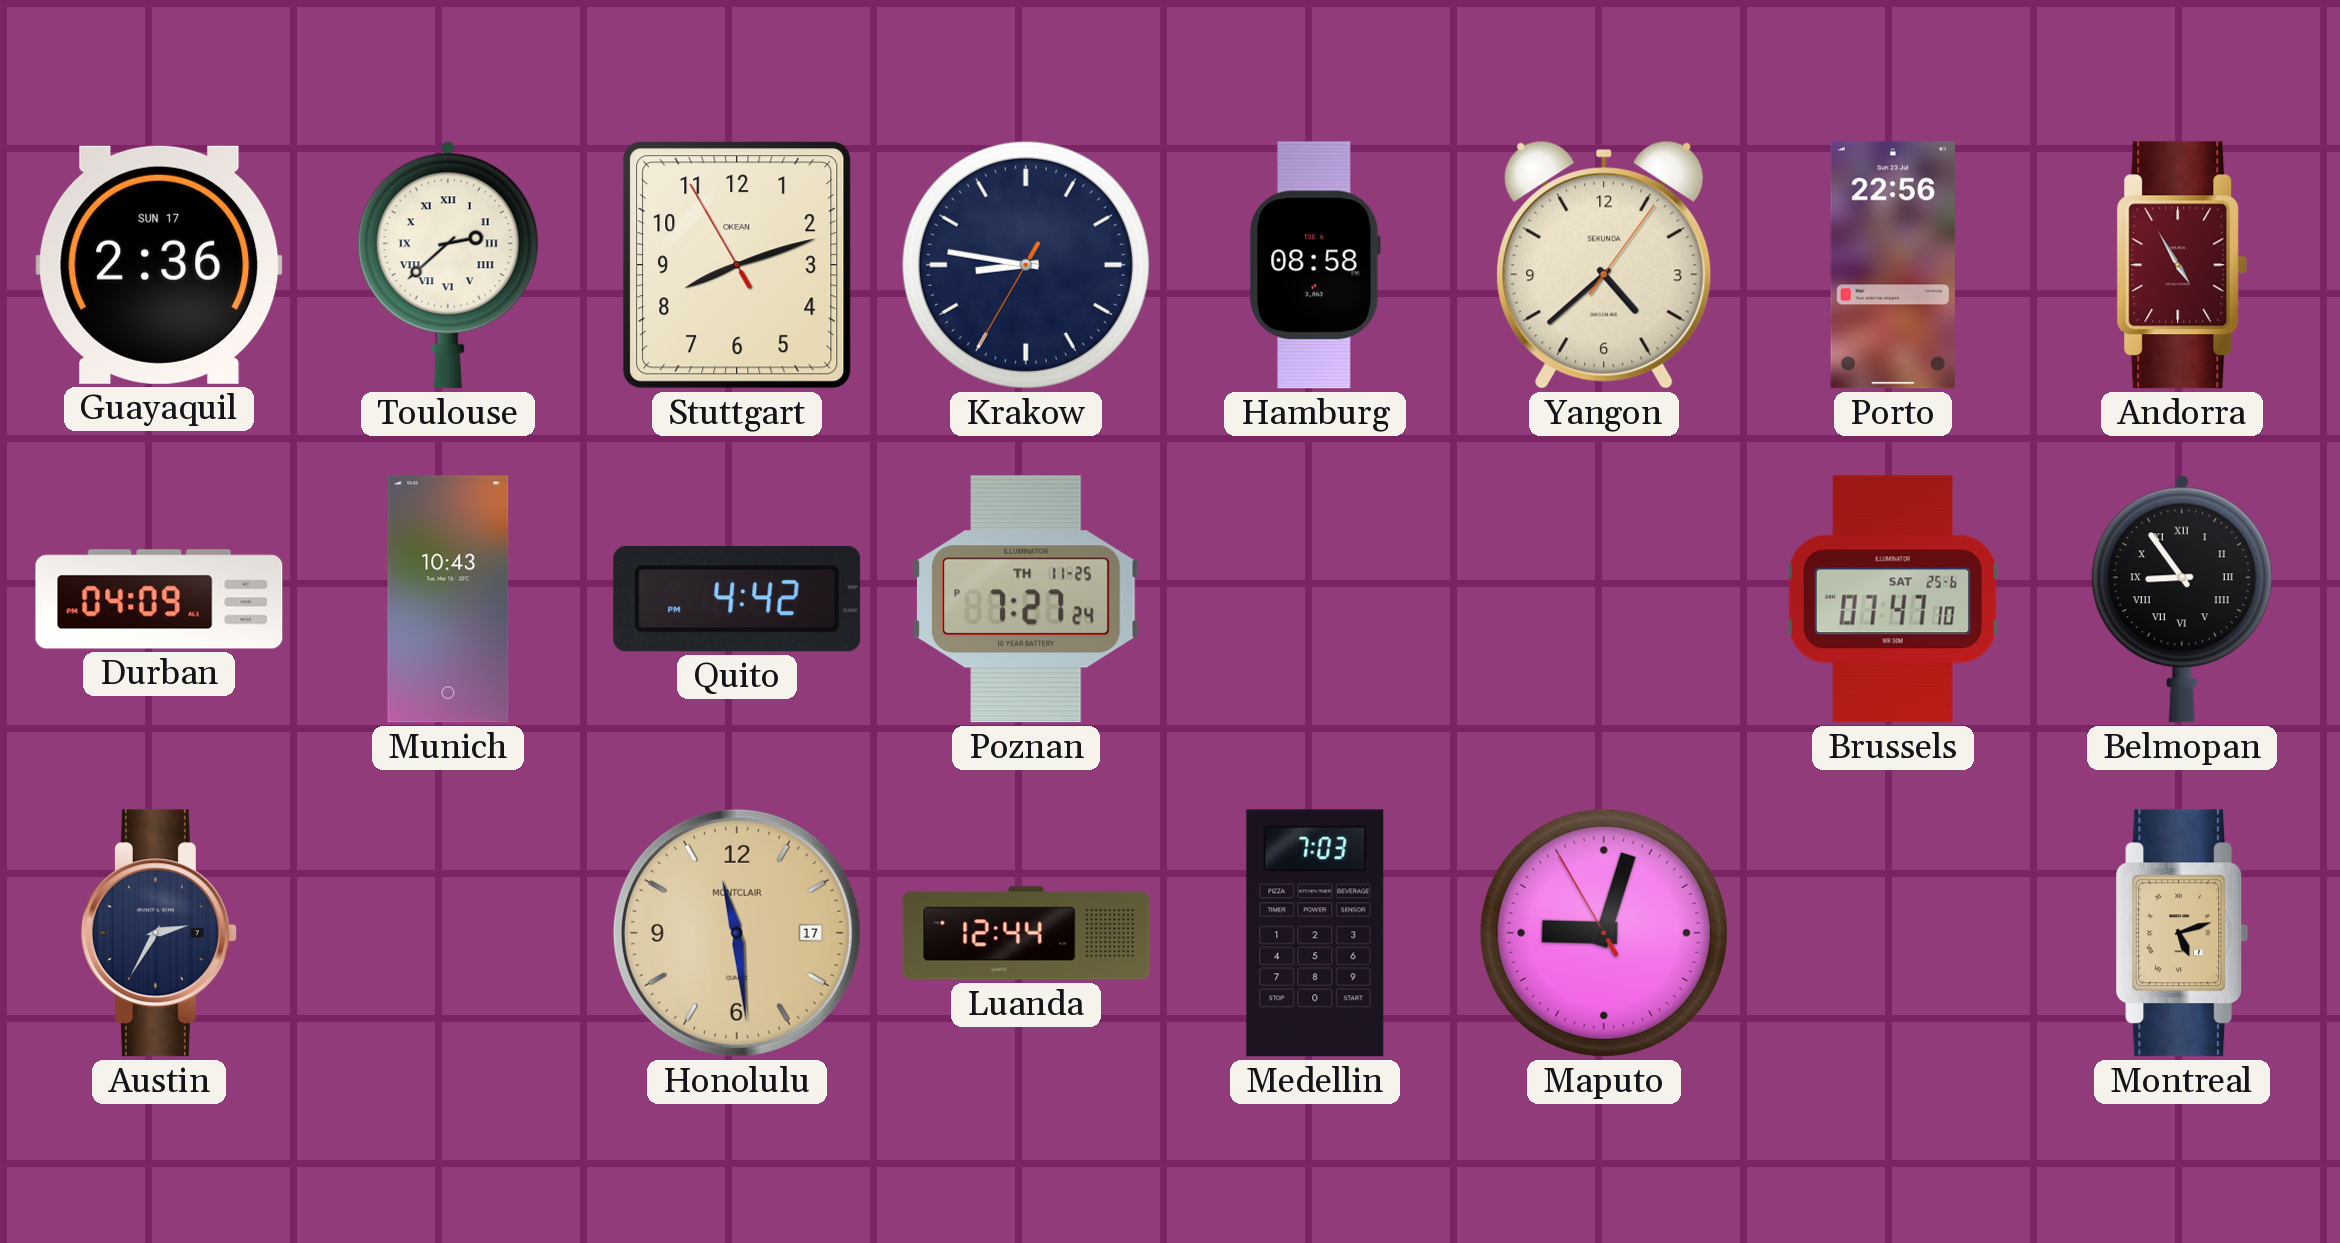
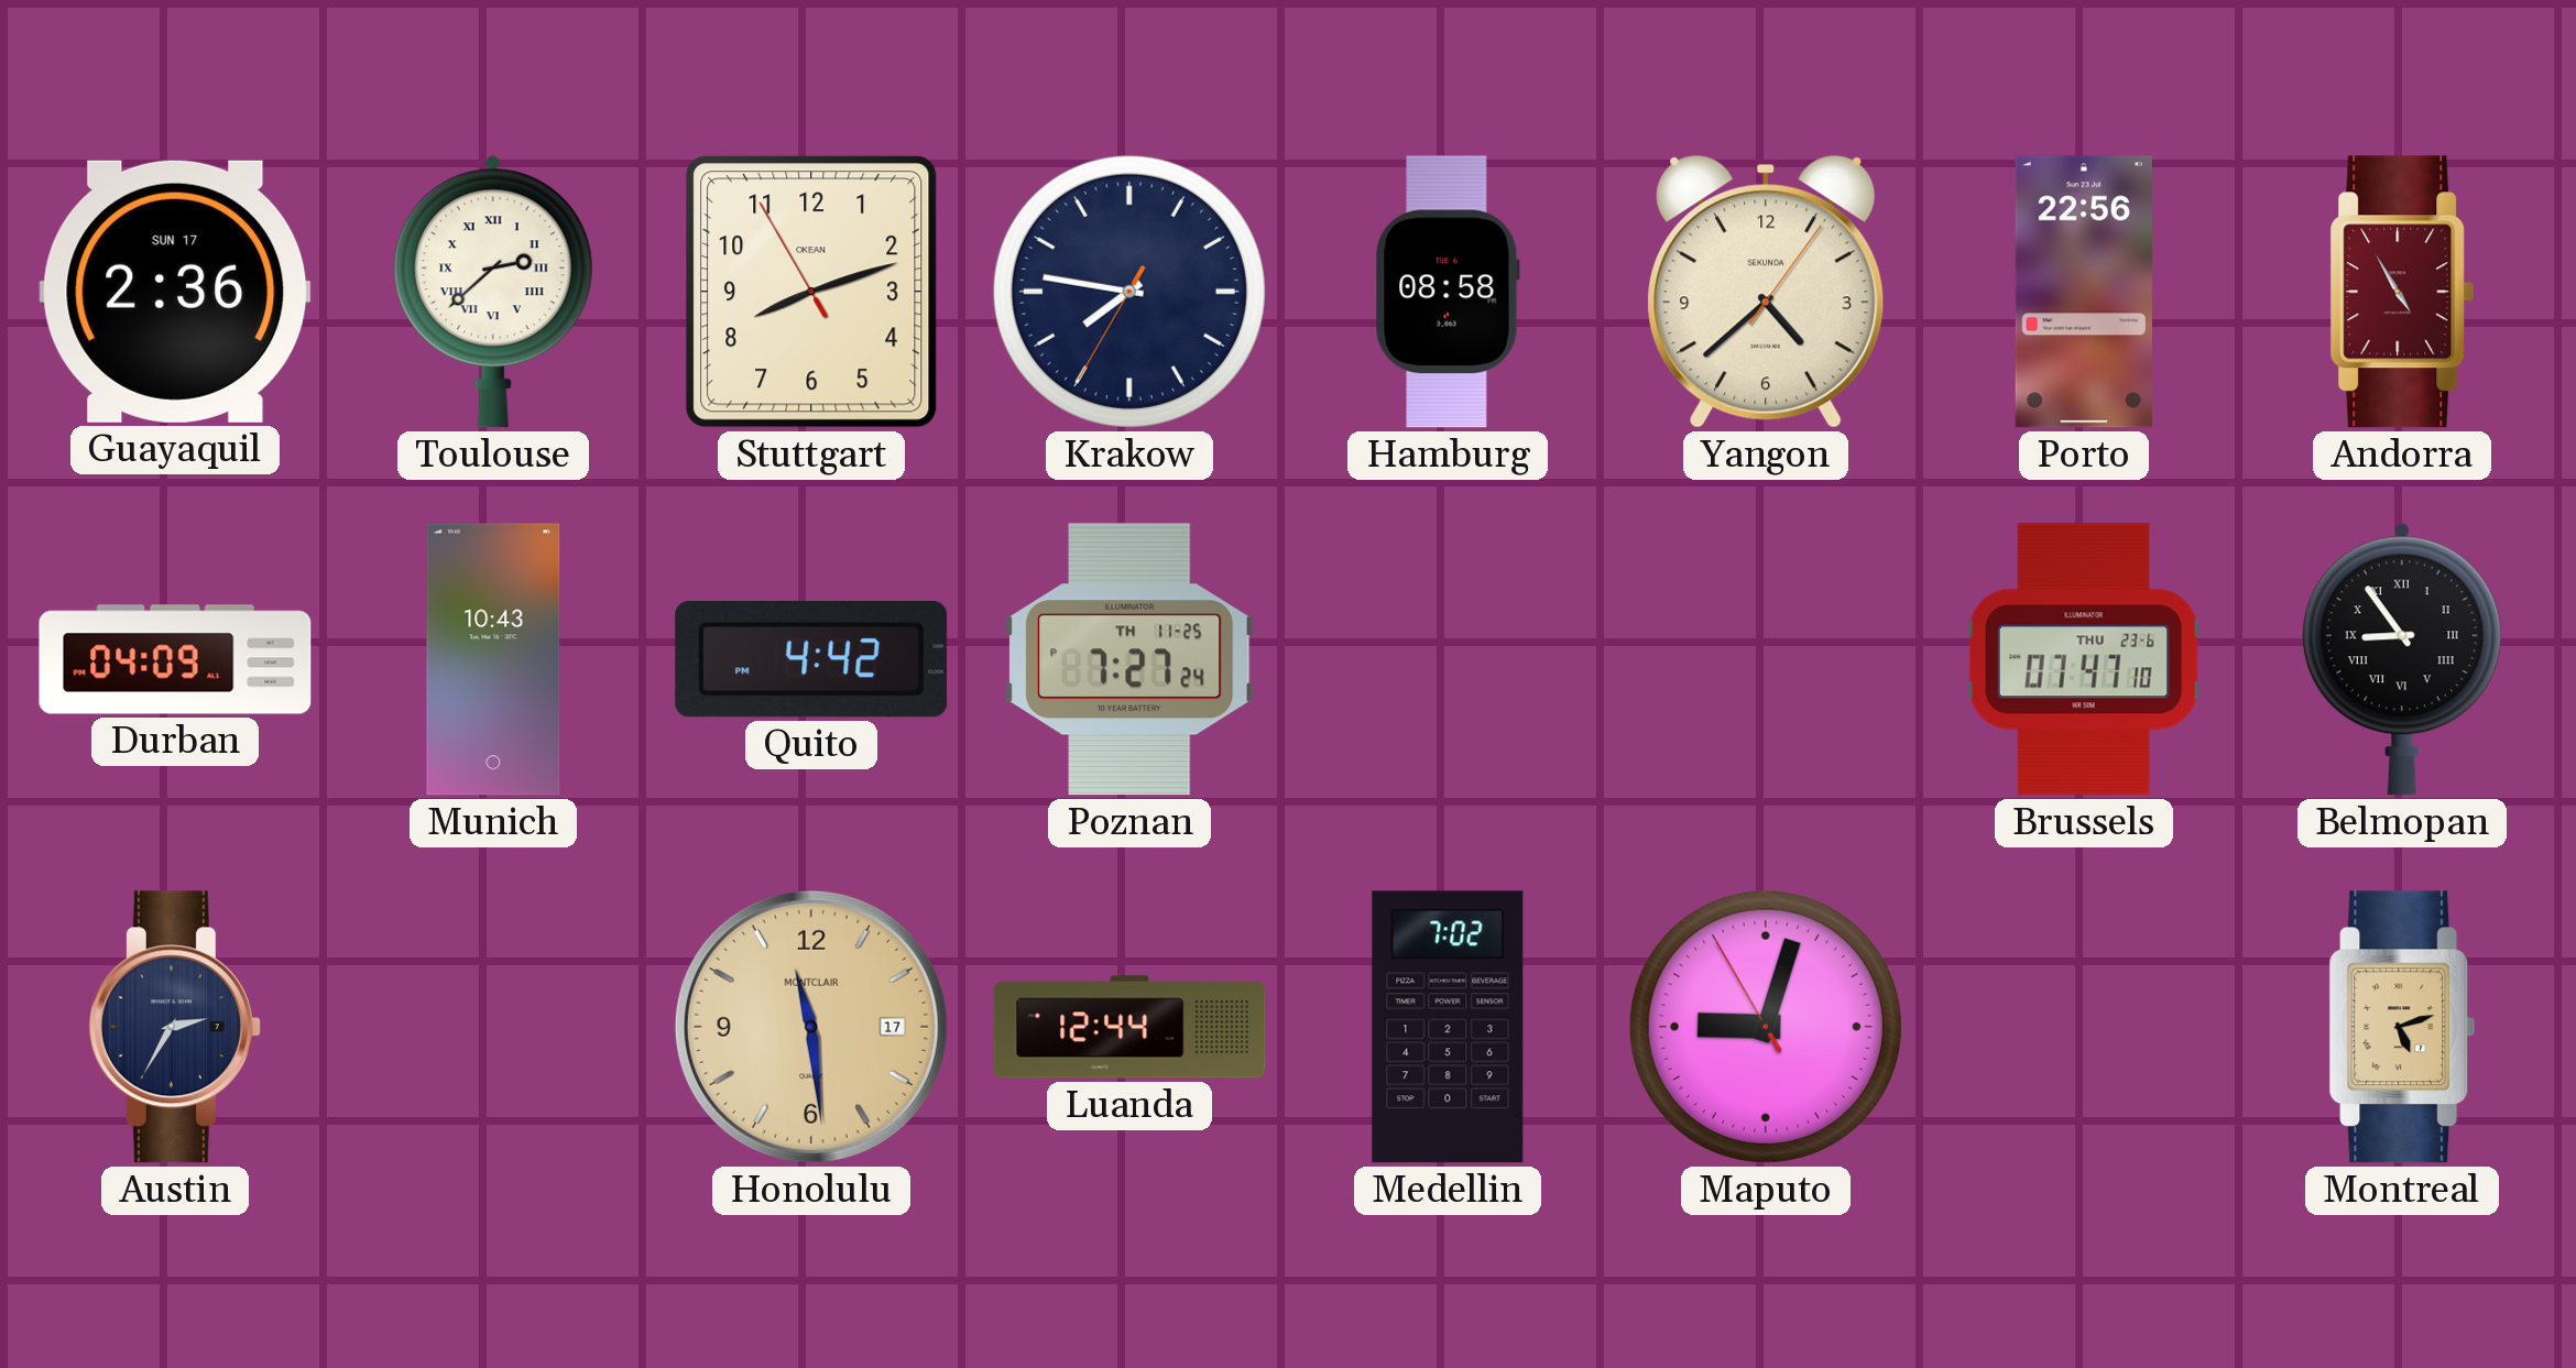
Krakow: 8:46 -> 7:46 (1129, 292)
Brussels date: SAT 25-6 -> THU 23-6 (2084, 659)
Medellin: 7:03 -> 7:02 (1448, 1027)
